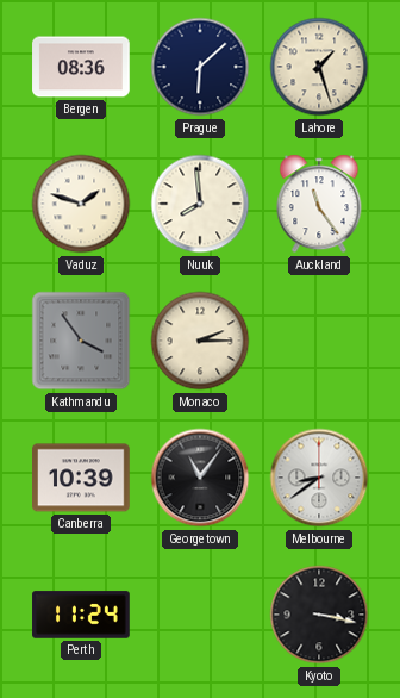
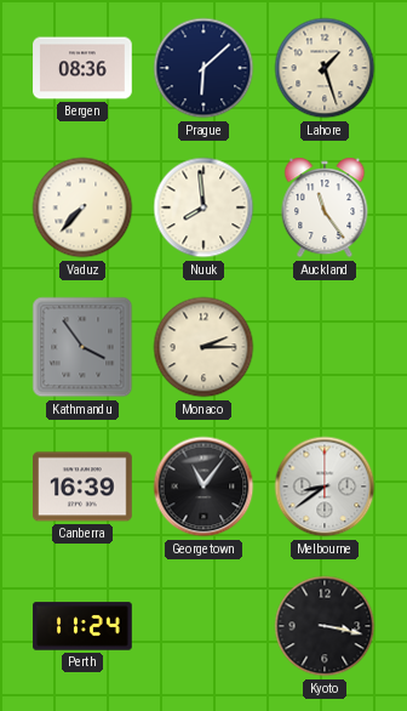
Vaduz: 1:48 -> 7:37 (82, 207)
Canberra: 10:39 -> 16:39 (82, 487)
